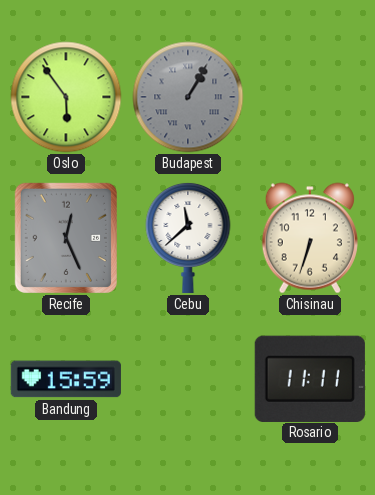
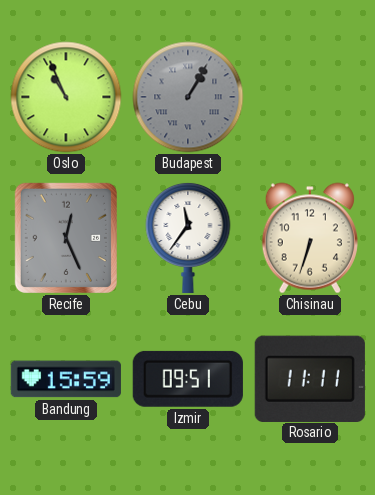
Oslo: 5:54 -> 10:56 (66, 97)
Cebu: 11:38 -> 11:36 (188, 237)
Izmir: none -> 09:51 (188, 379)
